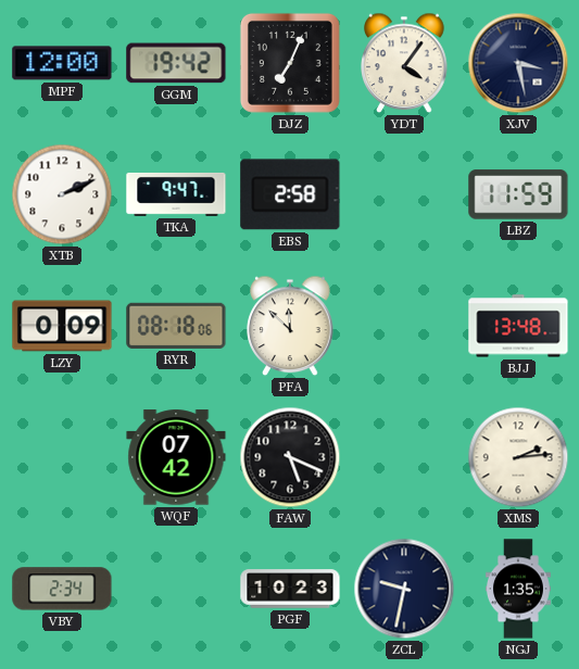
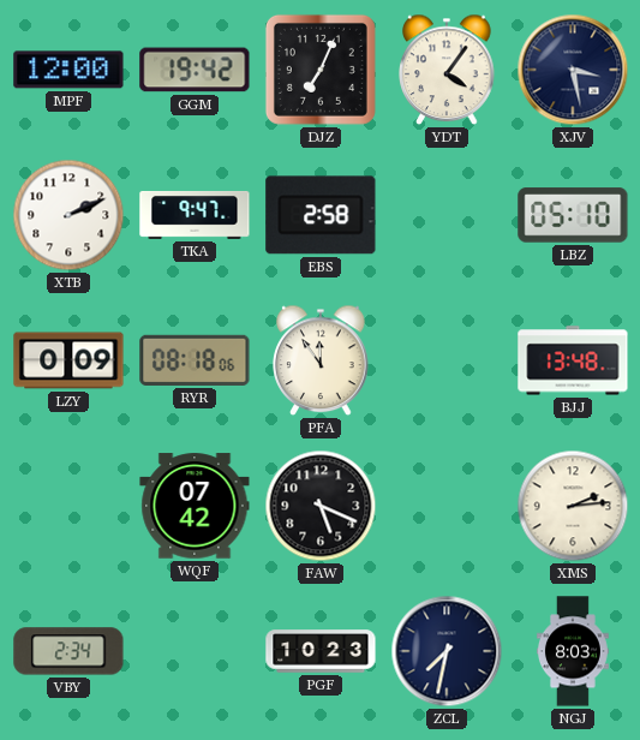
LBZ: 11:59 -> 05:10 (573, 215)
PFA: 11:52 -> 11:54 (321, 360)
ZCL: 9:32 -> 7:32 (447, 651)
NGJ: 1:35 -> 8:03 (574, 651)
